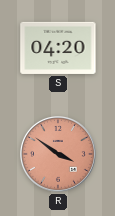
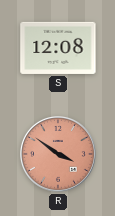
S: 04:20 -> 12:08 (58, 48)
